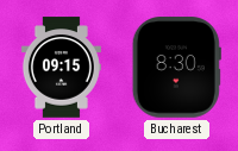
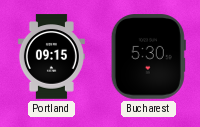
Bucharest: 8:30 -> 5:30 (148, 57)
